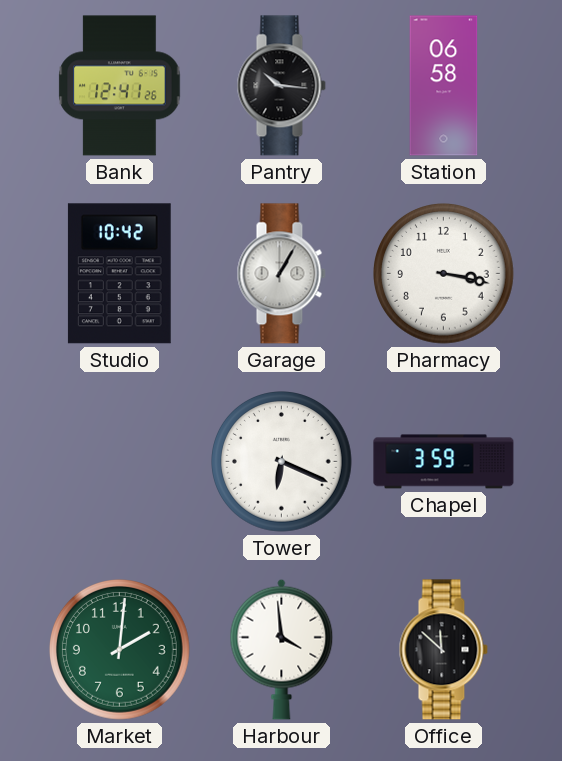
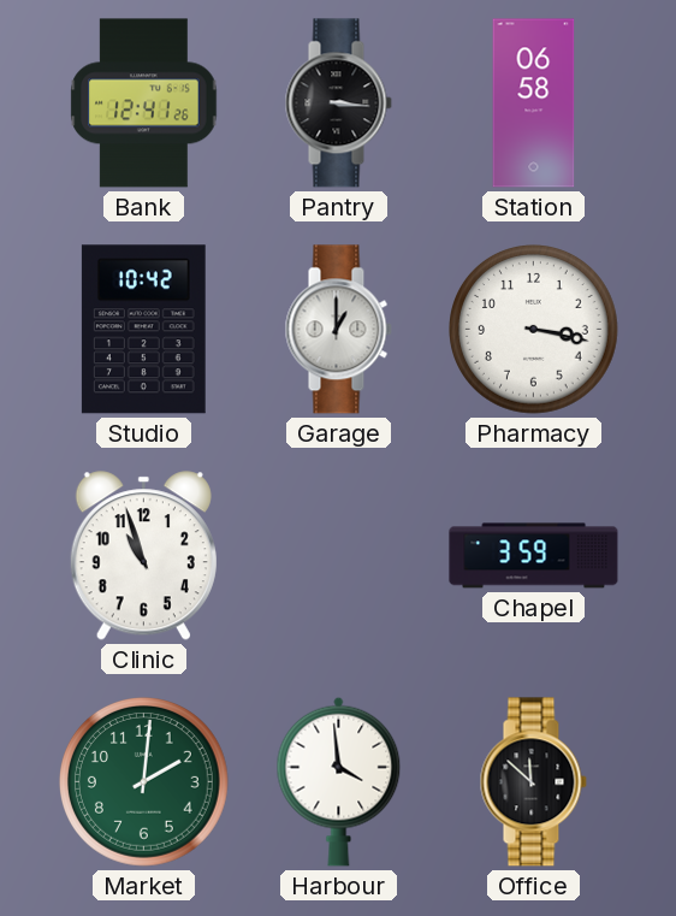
Pantry: 10:16 -> 3:16 (338, 104)
Garage: 1:05 -> 1:00 (338, 330)
Clinic: none -> 10:57 (143, 556)
Tower: 6:19 -> none (282, 462)
